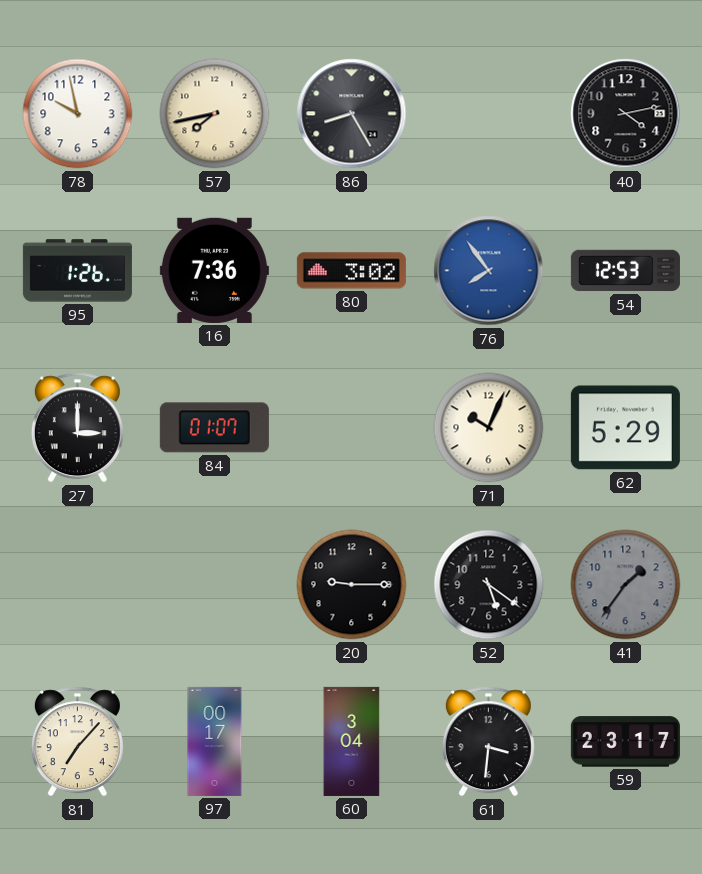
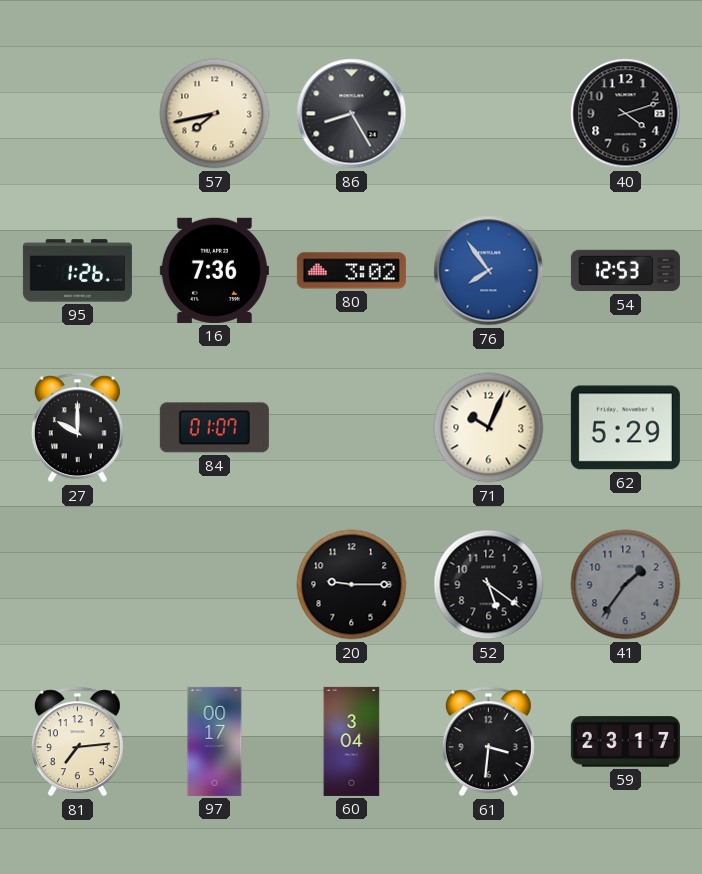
78: 9:58 -> none (78, 114)
40: 4:13 -> 4:12 (626, 114)
27: 3:00 -> 10:00 (77, 428)
81: 7:07 -> 7:14 (77, 742)
